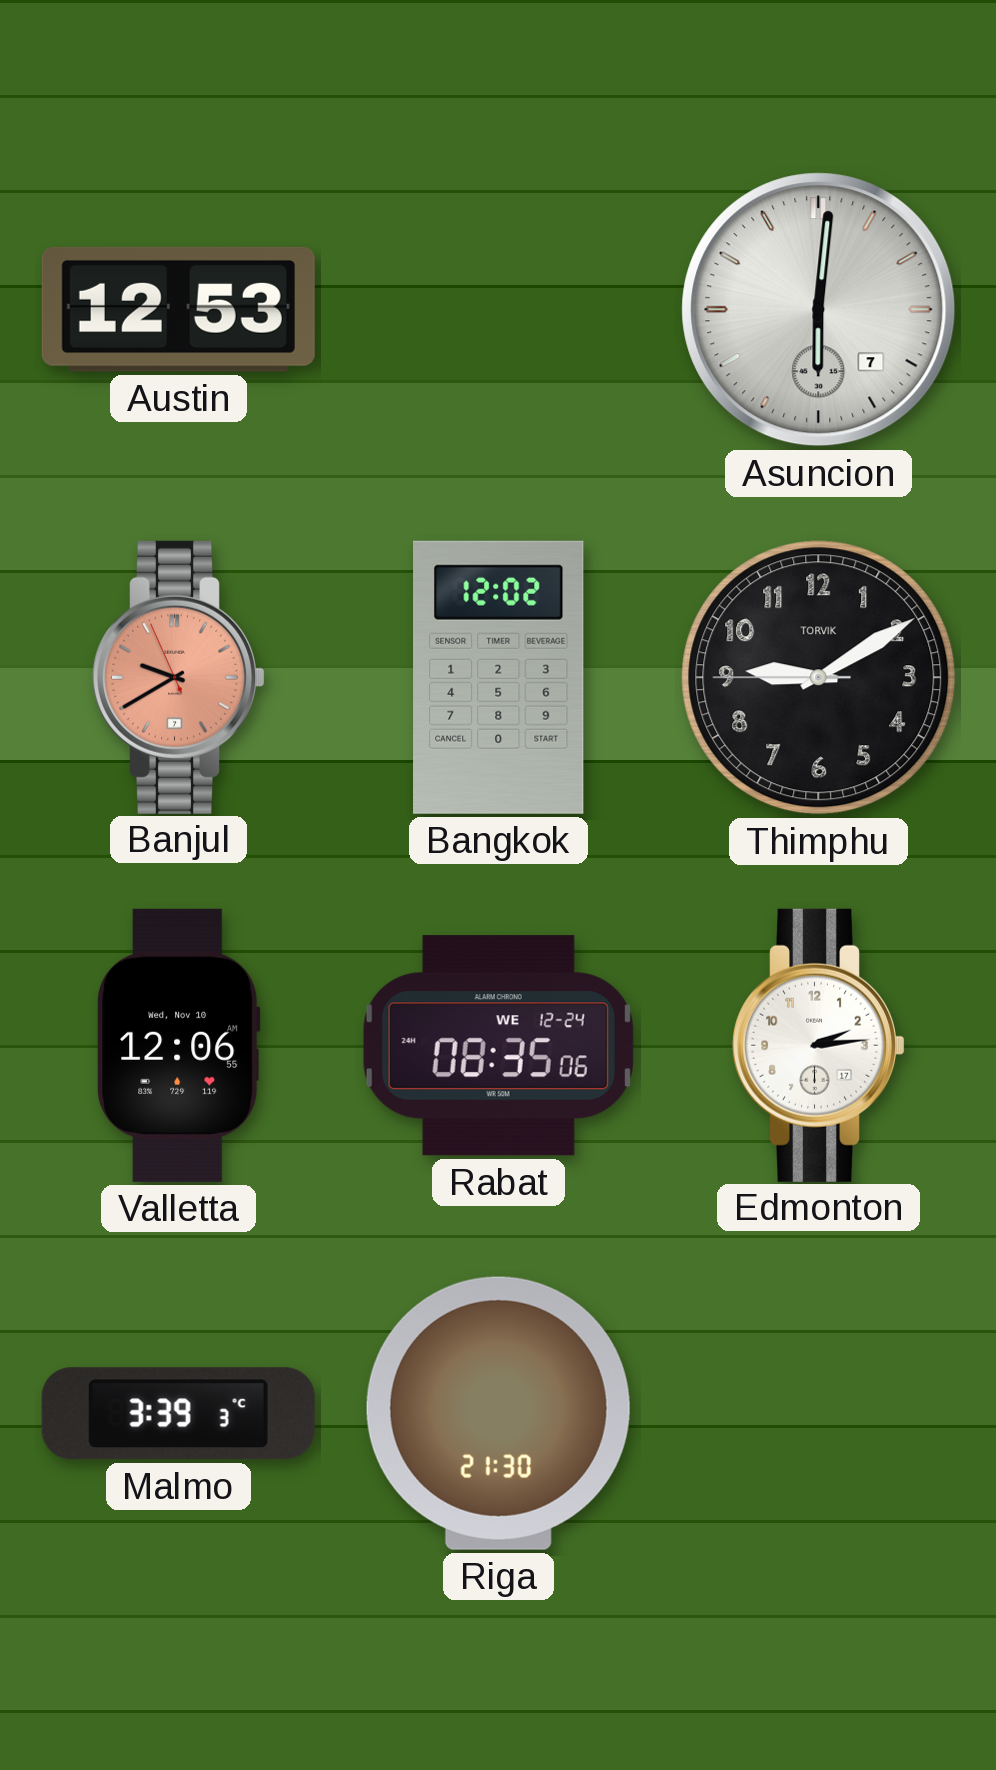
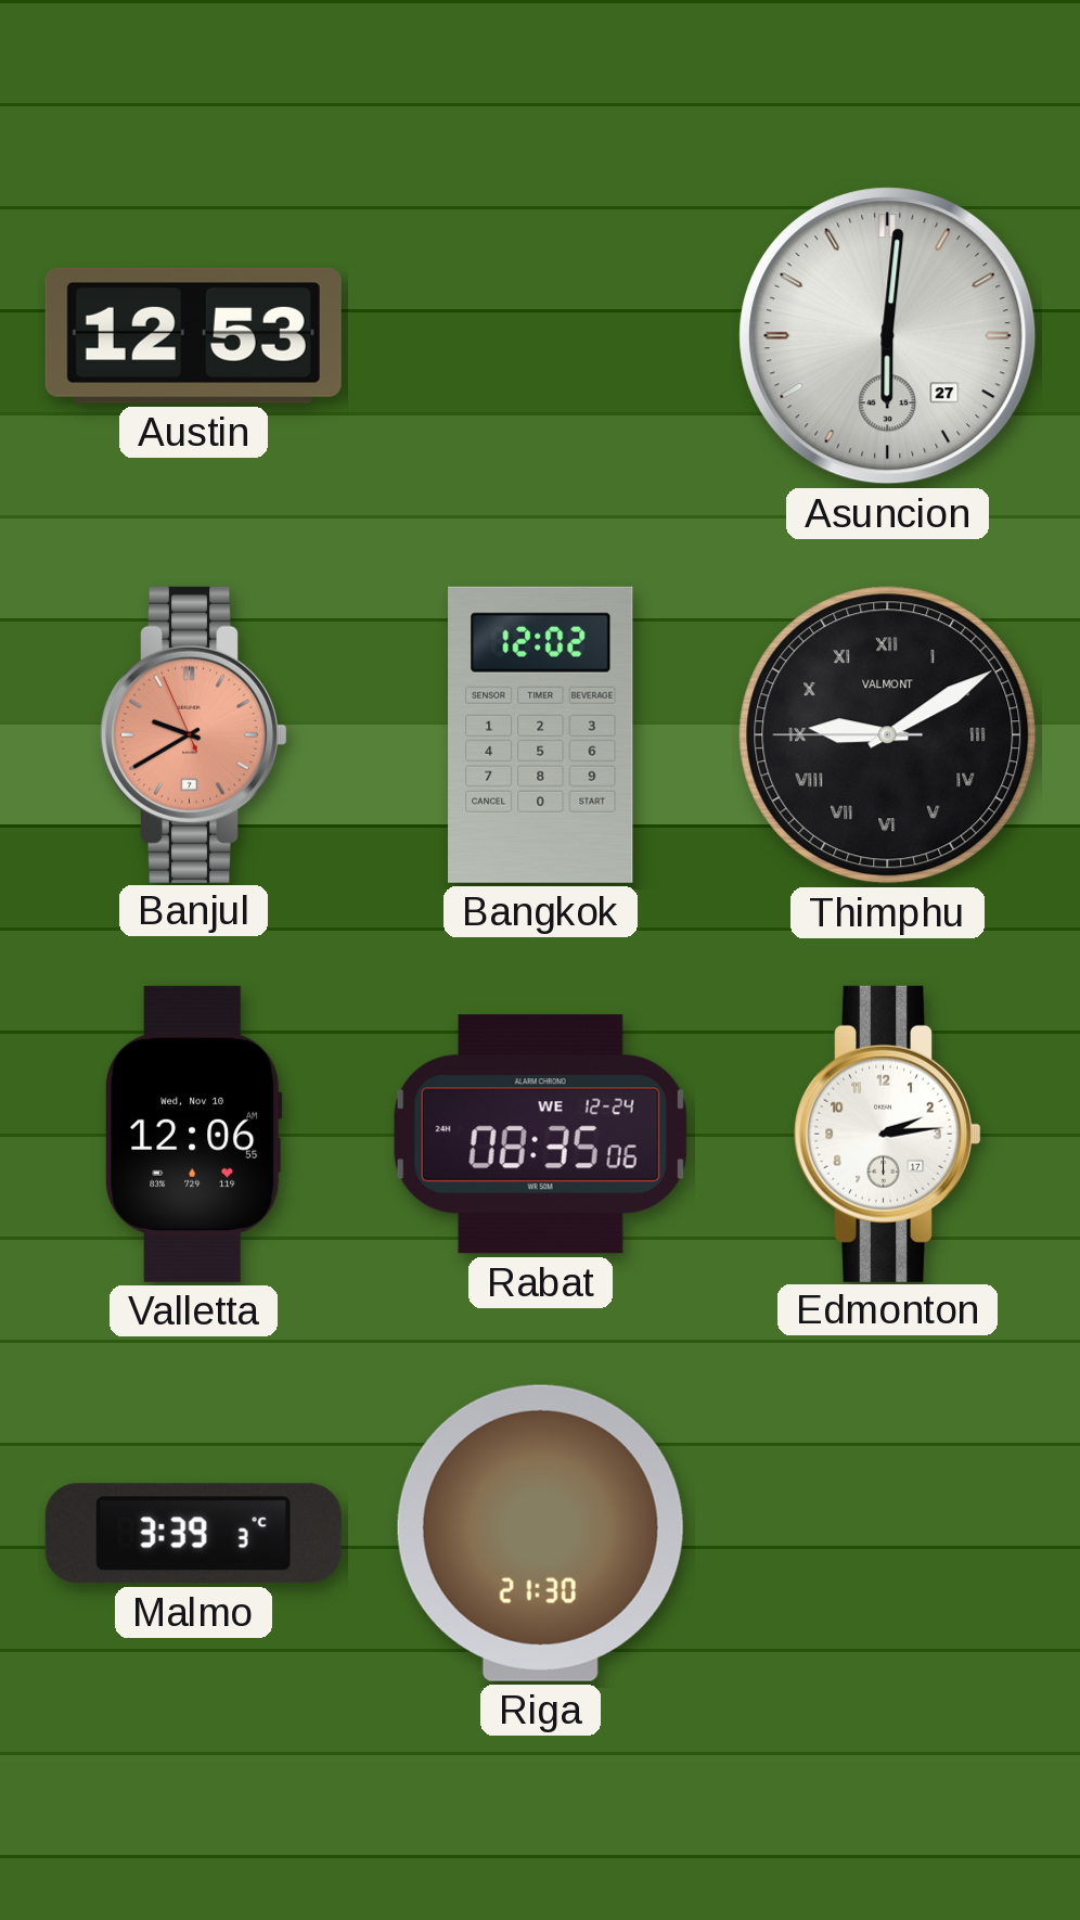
Asuncion date: 7 -> 27 (888, 336)
Thimphu numerals: Arabic -> Roman (888, 735)
Thimphu brand: TORVIK -> VALMONT (888, 735)
